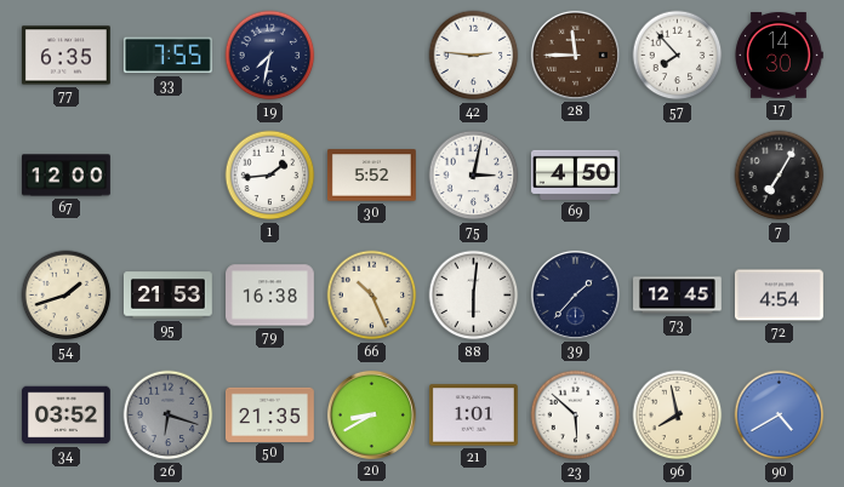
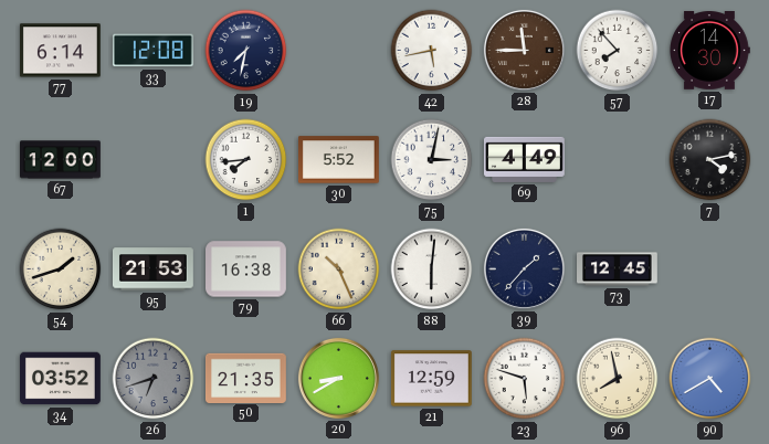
77: 6:35 -> 6:14 (60, 51)
33: 7:55 -> 12:08 (152, 51)
42: 2:46 -> 5:43 (432, 51)
1: 1:44 -> 7:44 (246, 160)
69: 4:50 -> 4:49 (524, 159)
7: 7:05 -> 4:13 (710, 160)
72: 4:54 -> none (779, 296)
26: 6:18 -> 6:42 (154, 379)
21: 1:01 -> 12:59 (431, 379)
23: 5:52 -> 5:48 (525, 379)
